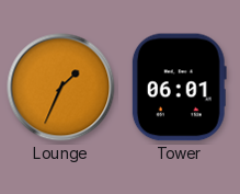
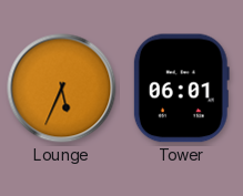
Lounge: 1:34 -> 5:34 (62, 89)
